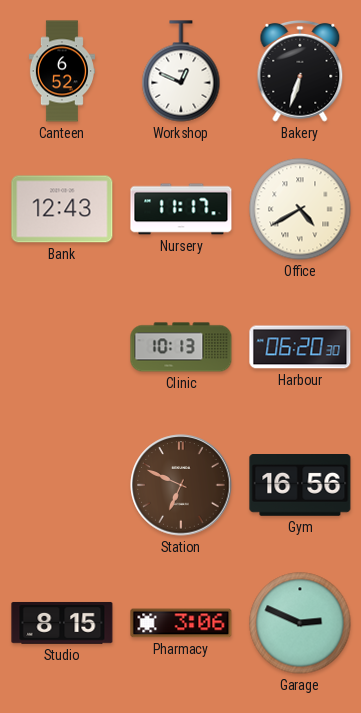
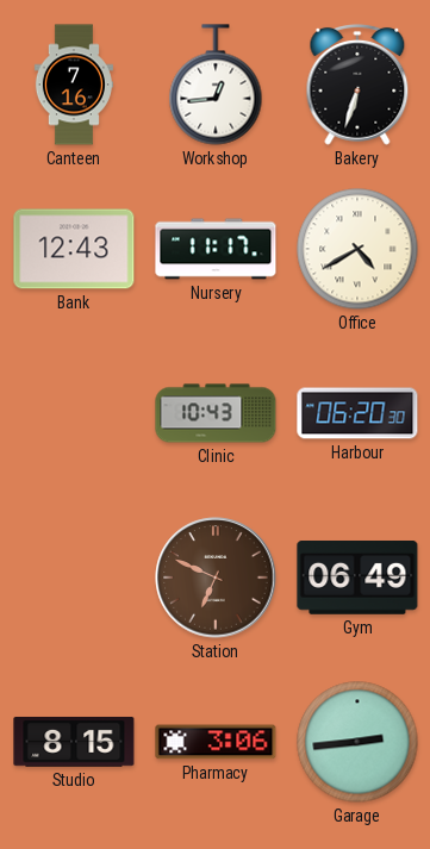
Canteen: 6:52 -> 7:16 (74, 85)
Workshop: 12:49 -> 12:44 (216, 85)
Clinic: 10:13 -> 10:43 (216, 413)
Gym: 16:56 -> 06:49 (357, 579)
Garage: 2:49 -> 2:44 (357, 742)
